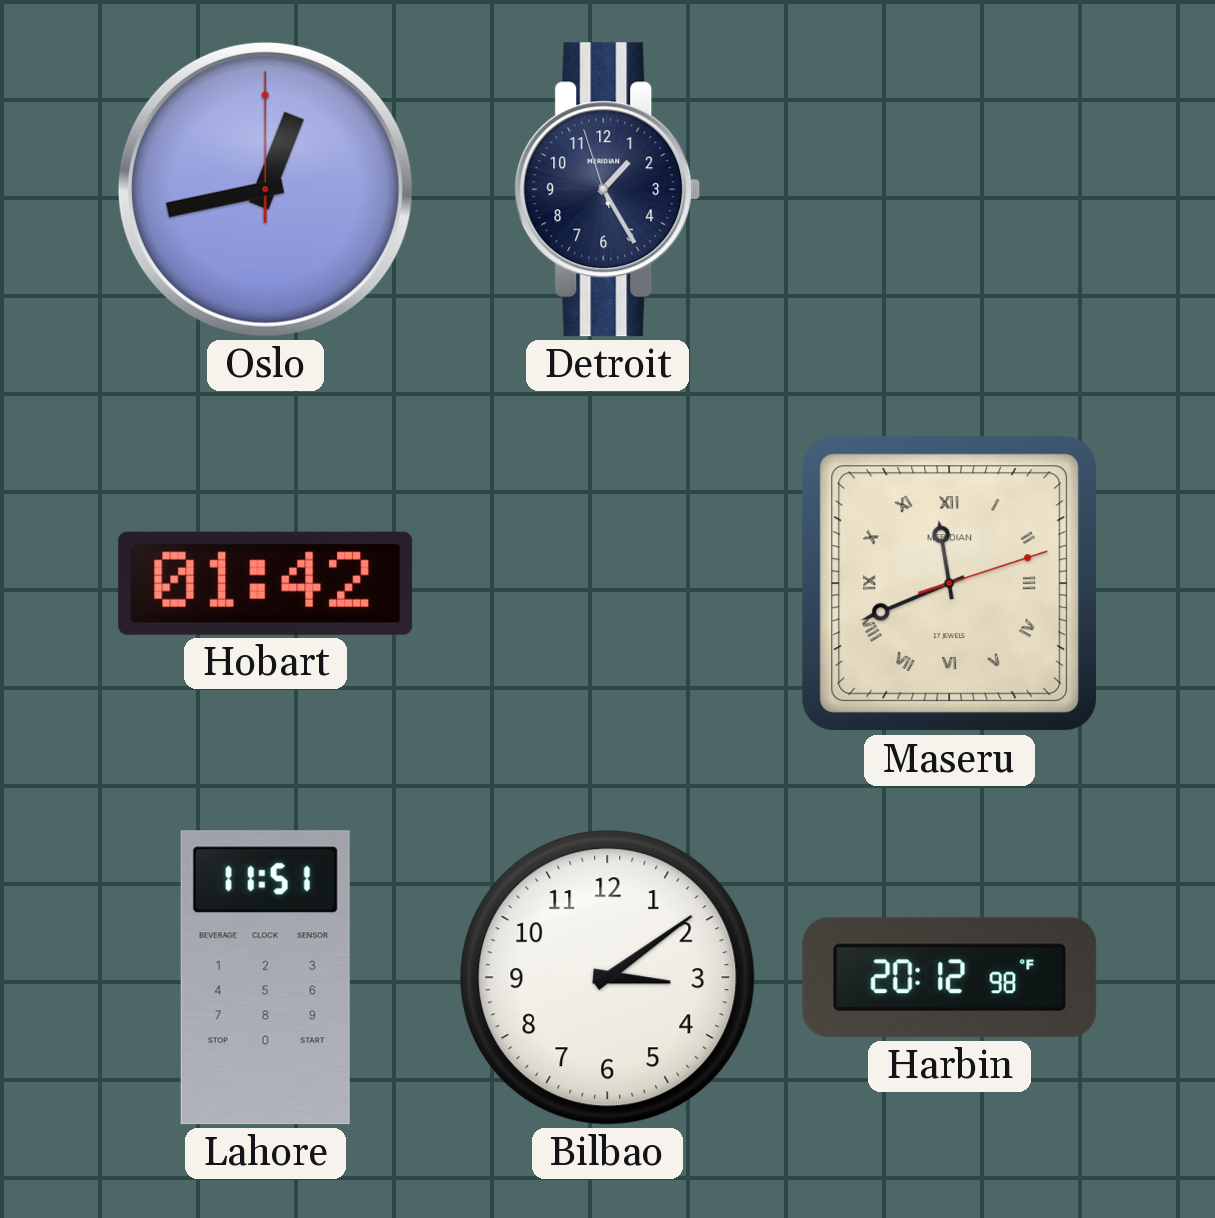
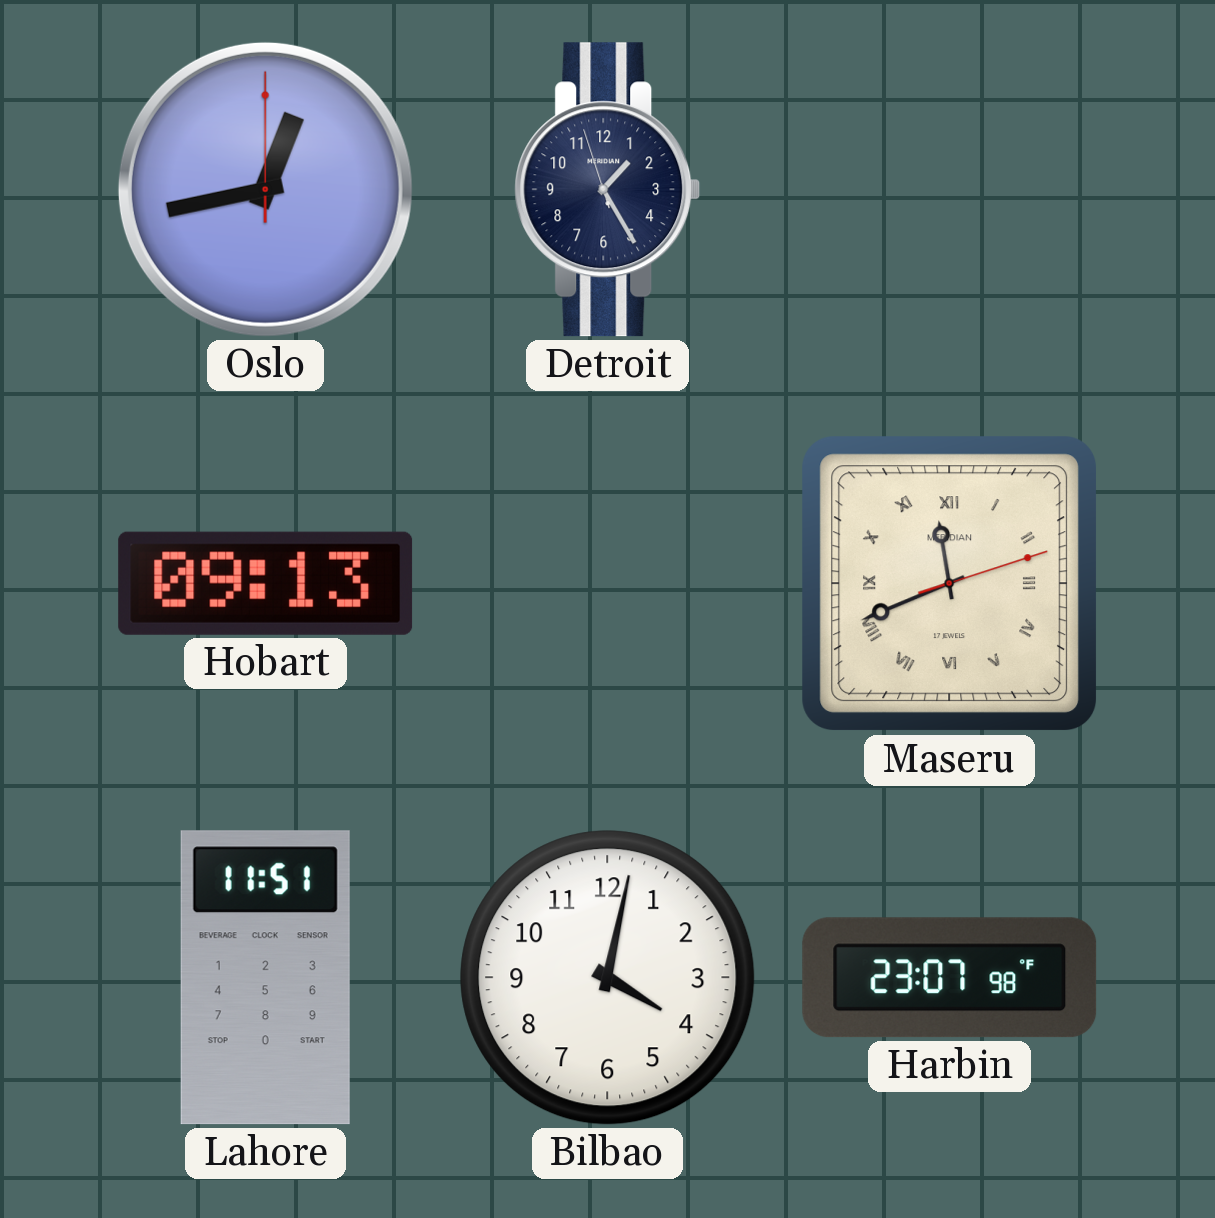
Hobart: 01:42 -> 09:13 (266, 583)
Bilbao: 3:09 -> 4:02 (608, 978)
Harbin: 20:12 -> 23:07 (950, 978)
